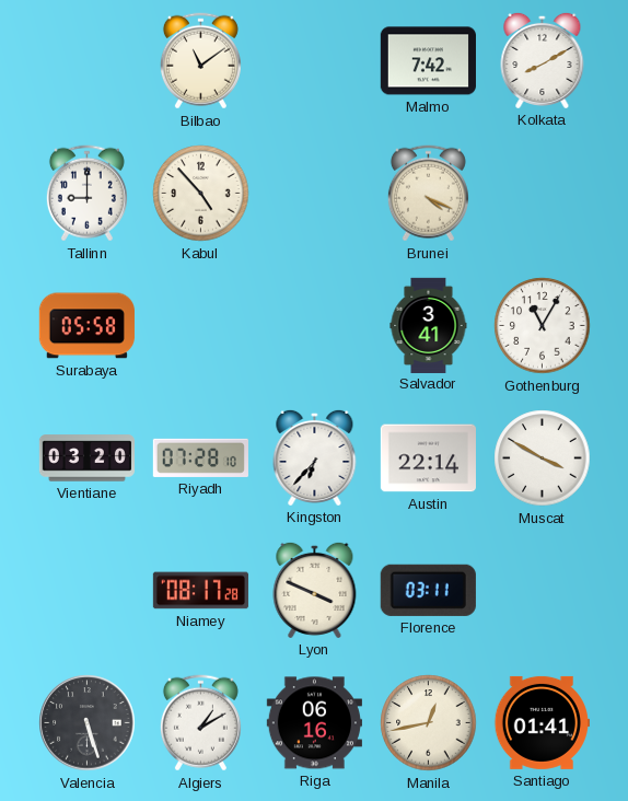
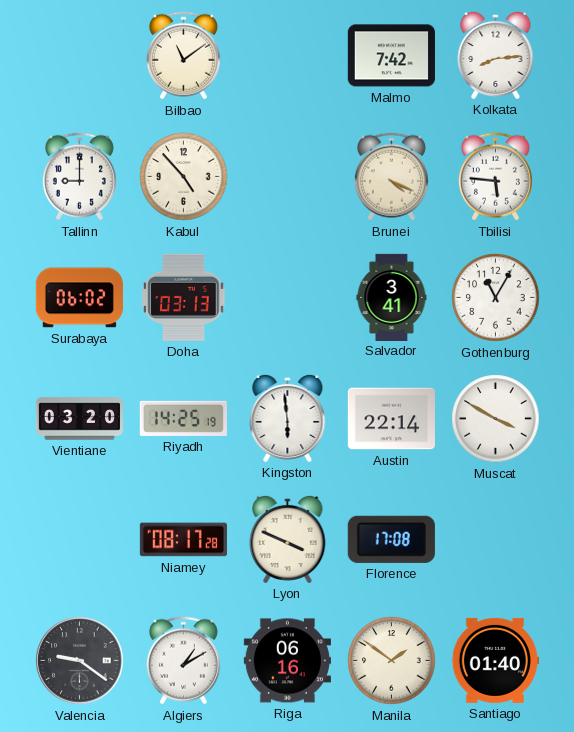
Kolkata: 8:10 -> 8:14 (496, 55)
Tbilisi: none -> 5:46 (495, 177)
Surabaya: 05:58 -> 06:02 (79, 298)
Doha: none -> 03:13 (184, 297)
Riyadh: 07:28 -> 14:25 (183, 418)
Kingston: 6:37 -> 5:59 (288, 418)
Florence: 03:11 -> 17:08 (391, 539)
Valencia: 5:27 -> 9:21 (80, 661)
Manila: 12:43 -> 1:51 (392, 661)
Santiago: 01:41 -> 01:40 (495, 660)
